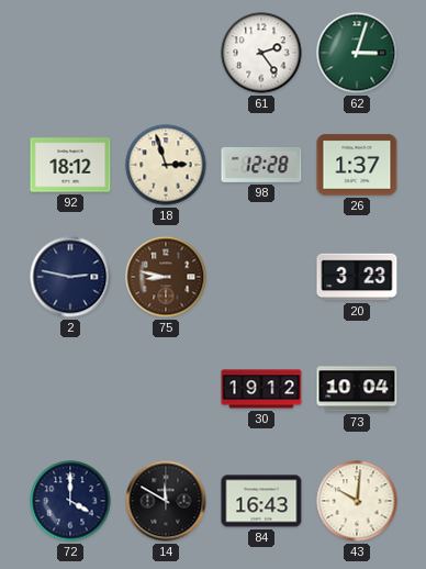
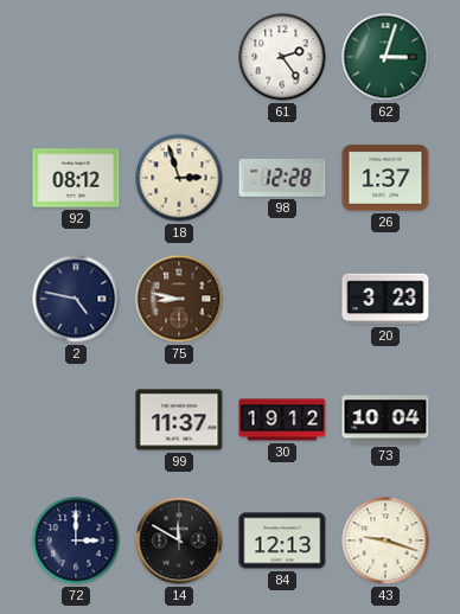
92: 18:12 -> 08:12 (76, 178)
2: 2:47 -> 4:47 (76, 299)
99: none -> 11:37 (179, 420)
72: 4:00 -> 3:00 (76, 541)
84: 16:43 -> 12:13 (282, 541)
43: 10:01 -> 9:18 (385, 541)
